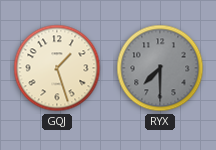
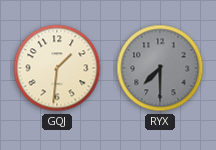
GQJ: 1:27 -> 1:31 (57, 68)
